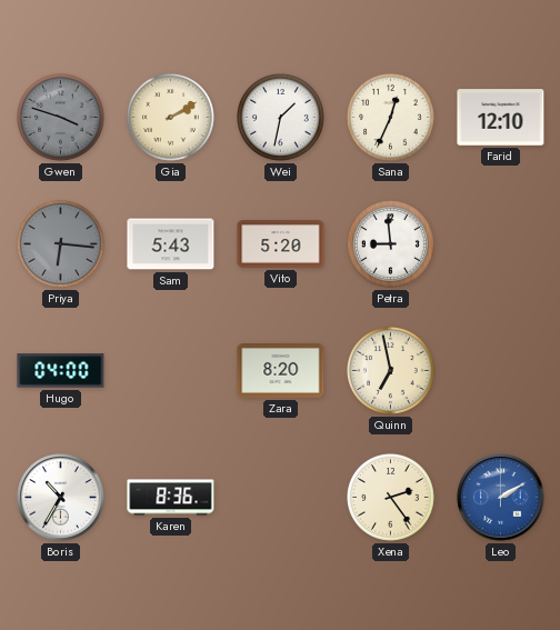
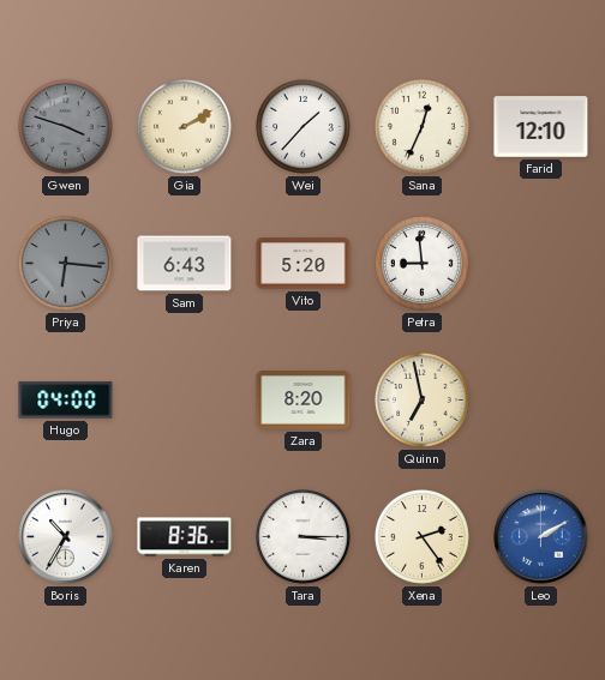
Wei: 1:32 -> 1:37 (304, 127)
Sam: 5:43 -> 6:43 (185, 264)
Tara: none -> 3:15 (304, 537)
